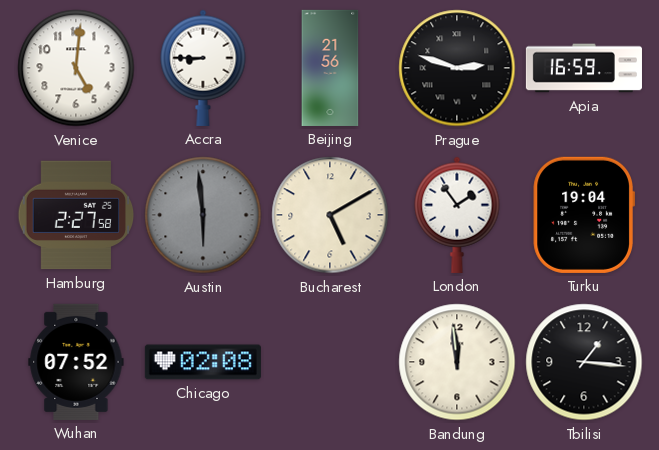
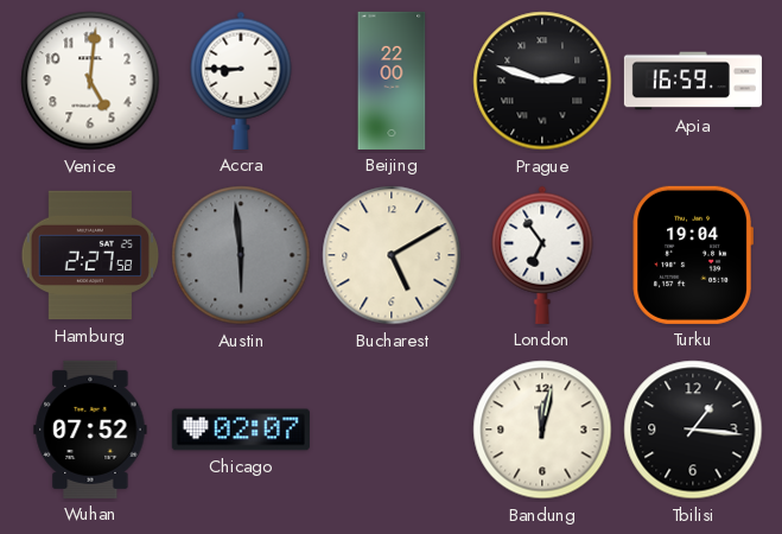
Beijing: 21:56 -> 22:00 (392, 81)
London: 1:54 -> 6:54 (542, 255)
Chicago: 02:08 -> 02:07 (241, 430)
Bandung: 11:59 -> 12:02 (542, 430)
